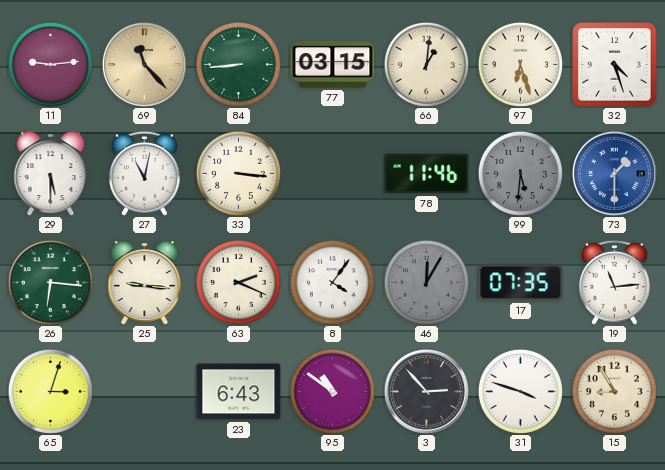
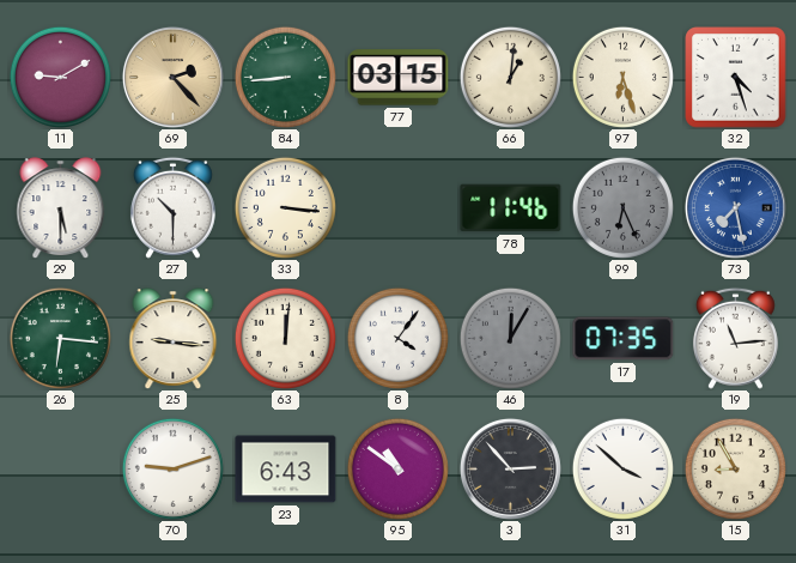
11: 9:14 -> 9:10 (60, 77)
69: 11:23 -> 2:23 (172, 77)
27: 11:02 -> 10:30 (172, 207)
99: 5:31 -> 6:26 (622, 207)
73: 1:30 -> 7:28 (735, 207)
63: 2:19 -> 12:01 (285, 338)
65: 3:03 -> none (50, 391)
70: none -> 9:12 (172, 468)
31: 3:48 -> 3:52 (622, 468)
